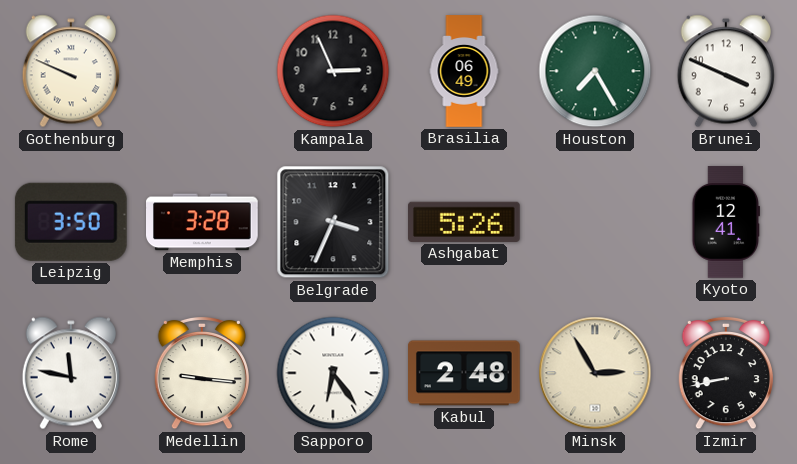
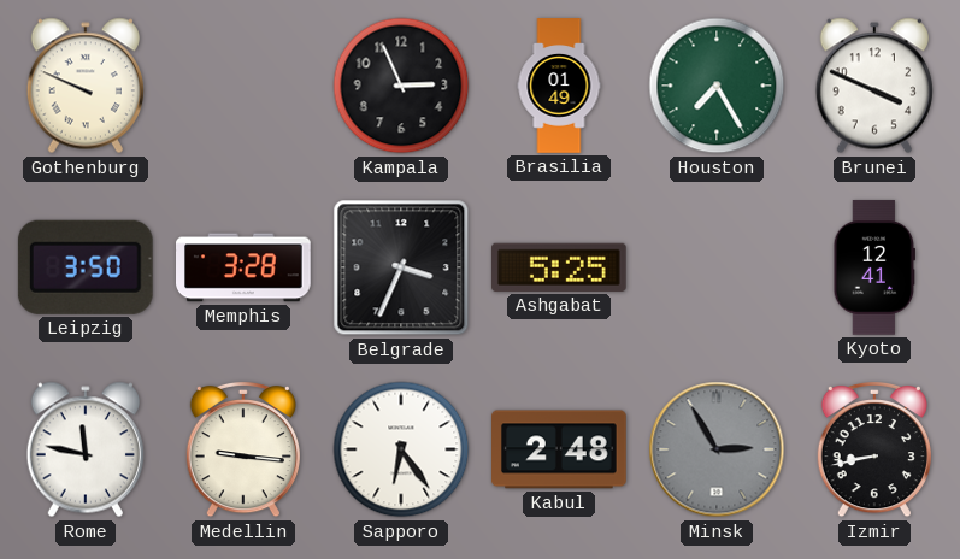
Brasilia: 06:49 -> 01:49 (559, 86)
Ashgabat: 5:26 -> 5:25 (560, 267)
Minsk dial: cream -> grey (717, 449)
